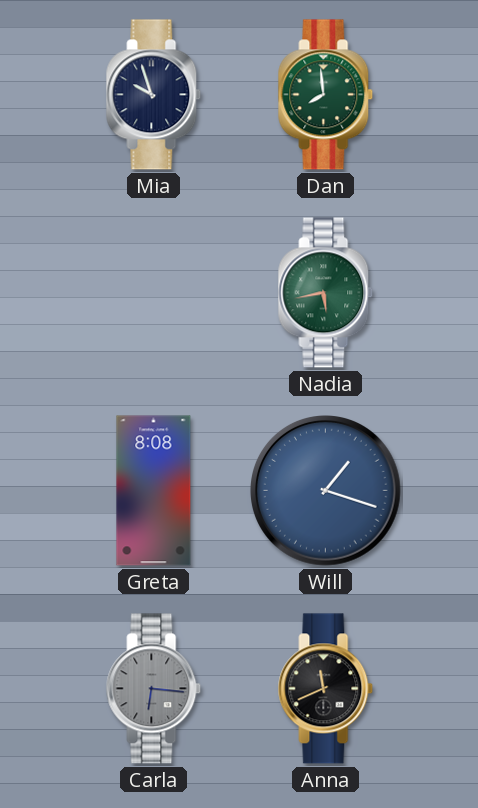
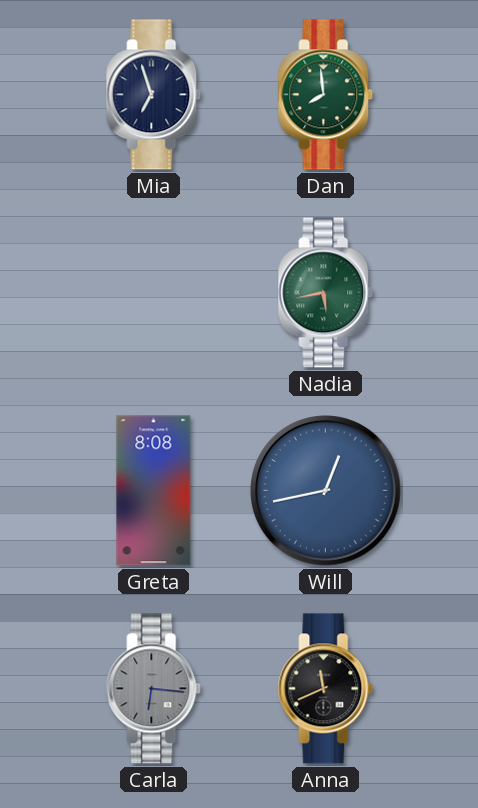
Mia: 9:57 -> 6:57 (154, 95)
Will: 1:18 -> 12:43 (326, 491)
